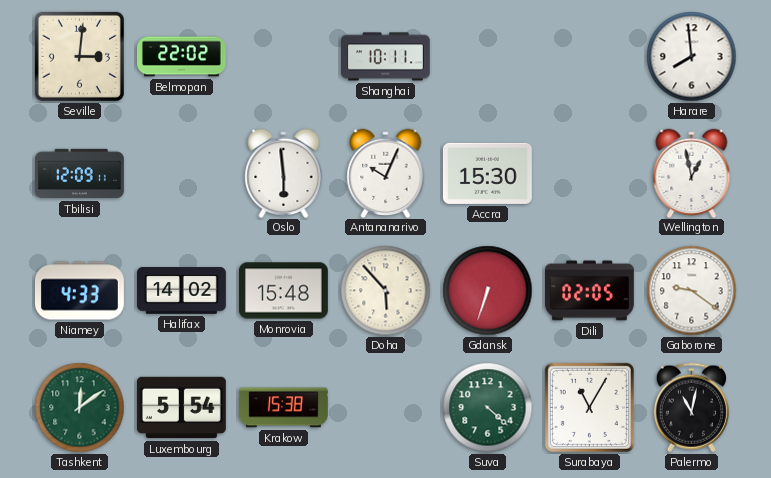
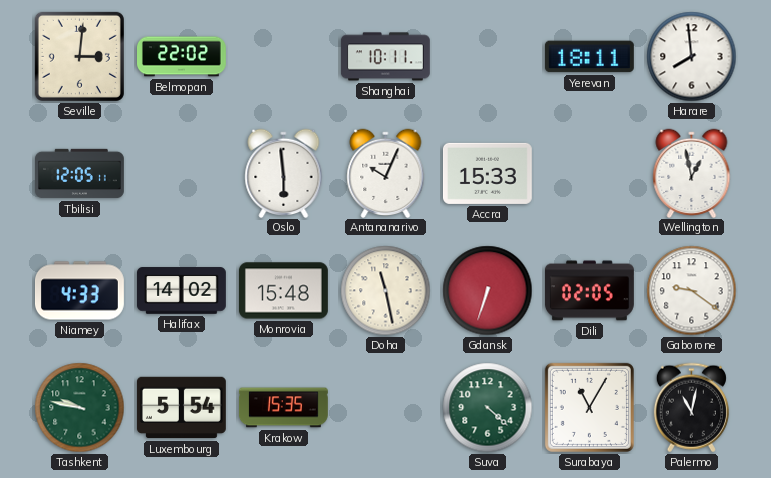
Yerevan: none -> 18:11 (589, 57)
Tbilisi: 12:09 -> 12:05 (80, 174)
Accra: 15:30 -> 15:33 (487, 173)
Doha: 5:53 -> 11:28 (386, 291)
Tashkent: 12:09 -> 9:47 (80, 408)
Krakow: 15:38 -> 15:35 (283, 408)
